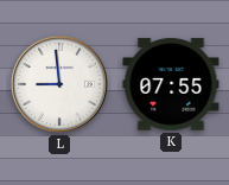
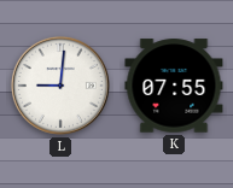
L: 8:59 -> 9:01 (60, 86)
